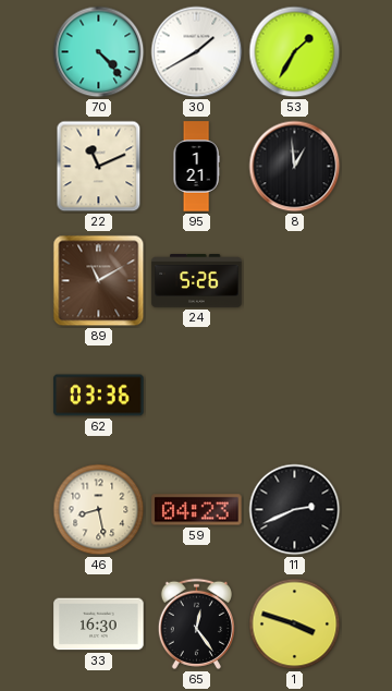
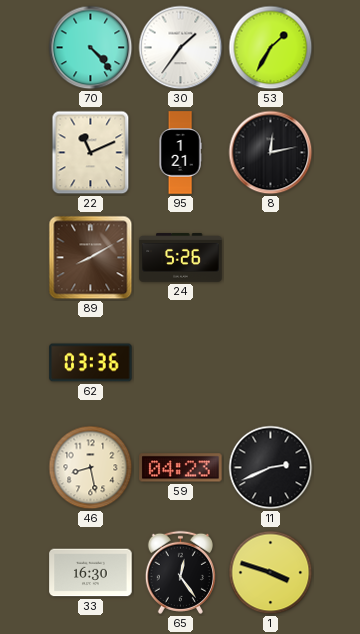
30: 1:40 -> 1:36 (181, 48)
8: 12:59 -> 12:13 (271, 153)
89: 11:10 -> 8:10 (91, 258)
